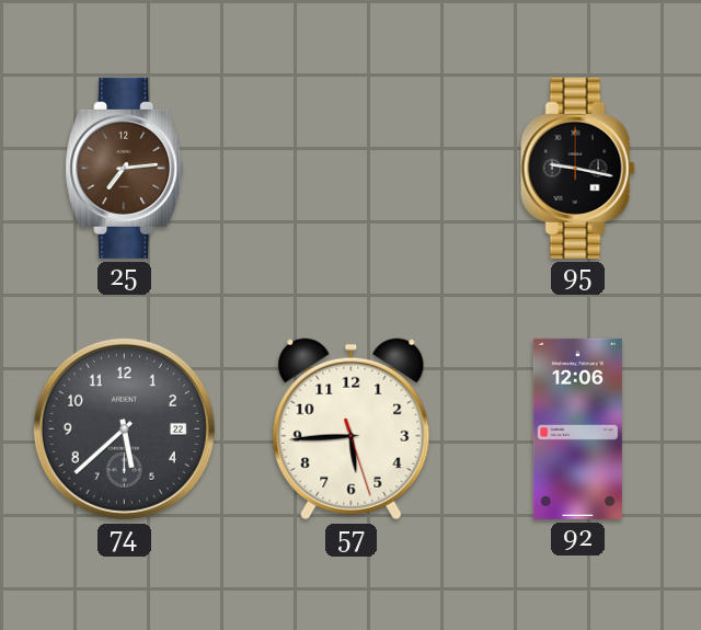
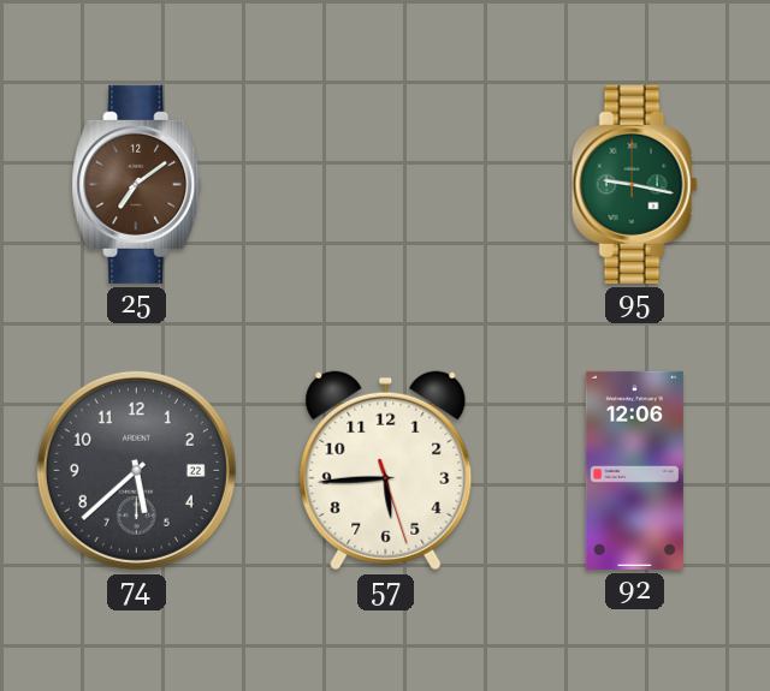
25: 7:14 -> 7:09 (137, 184)
95 dial: black -> green (634, 184)
